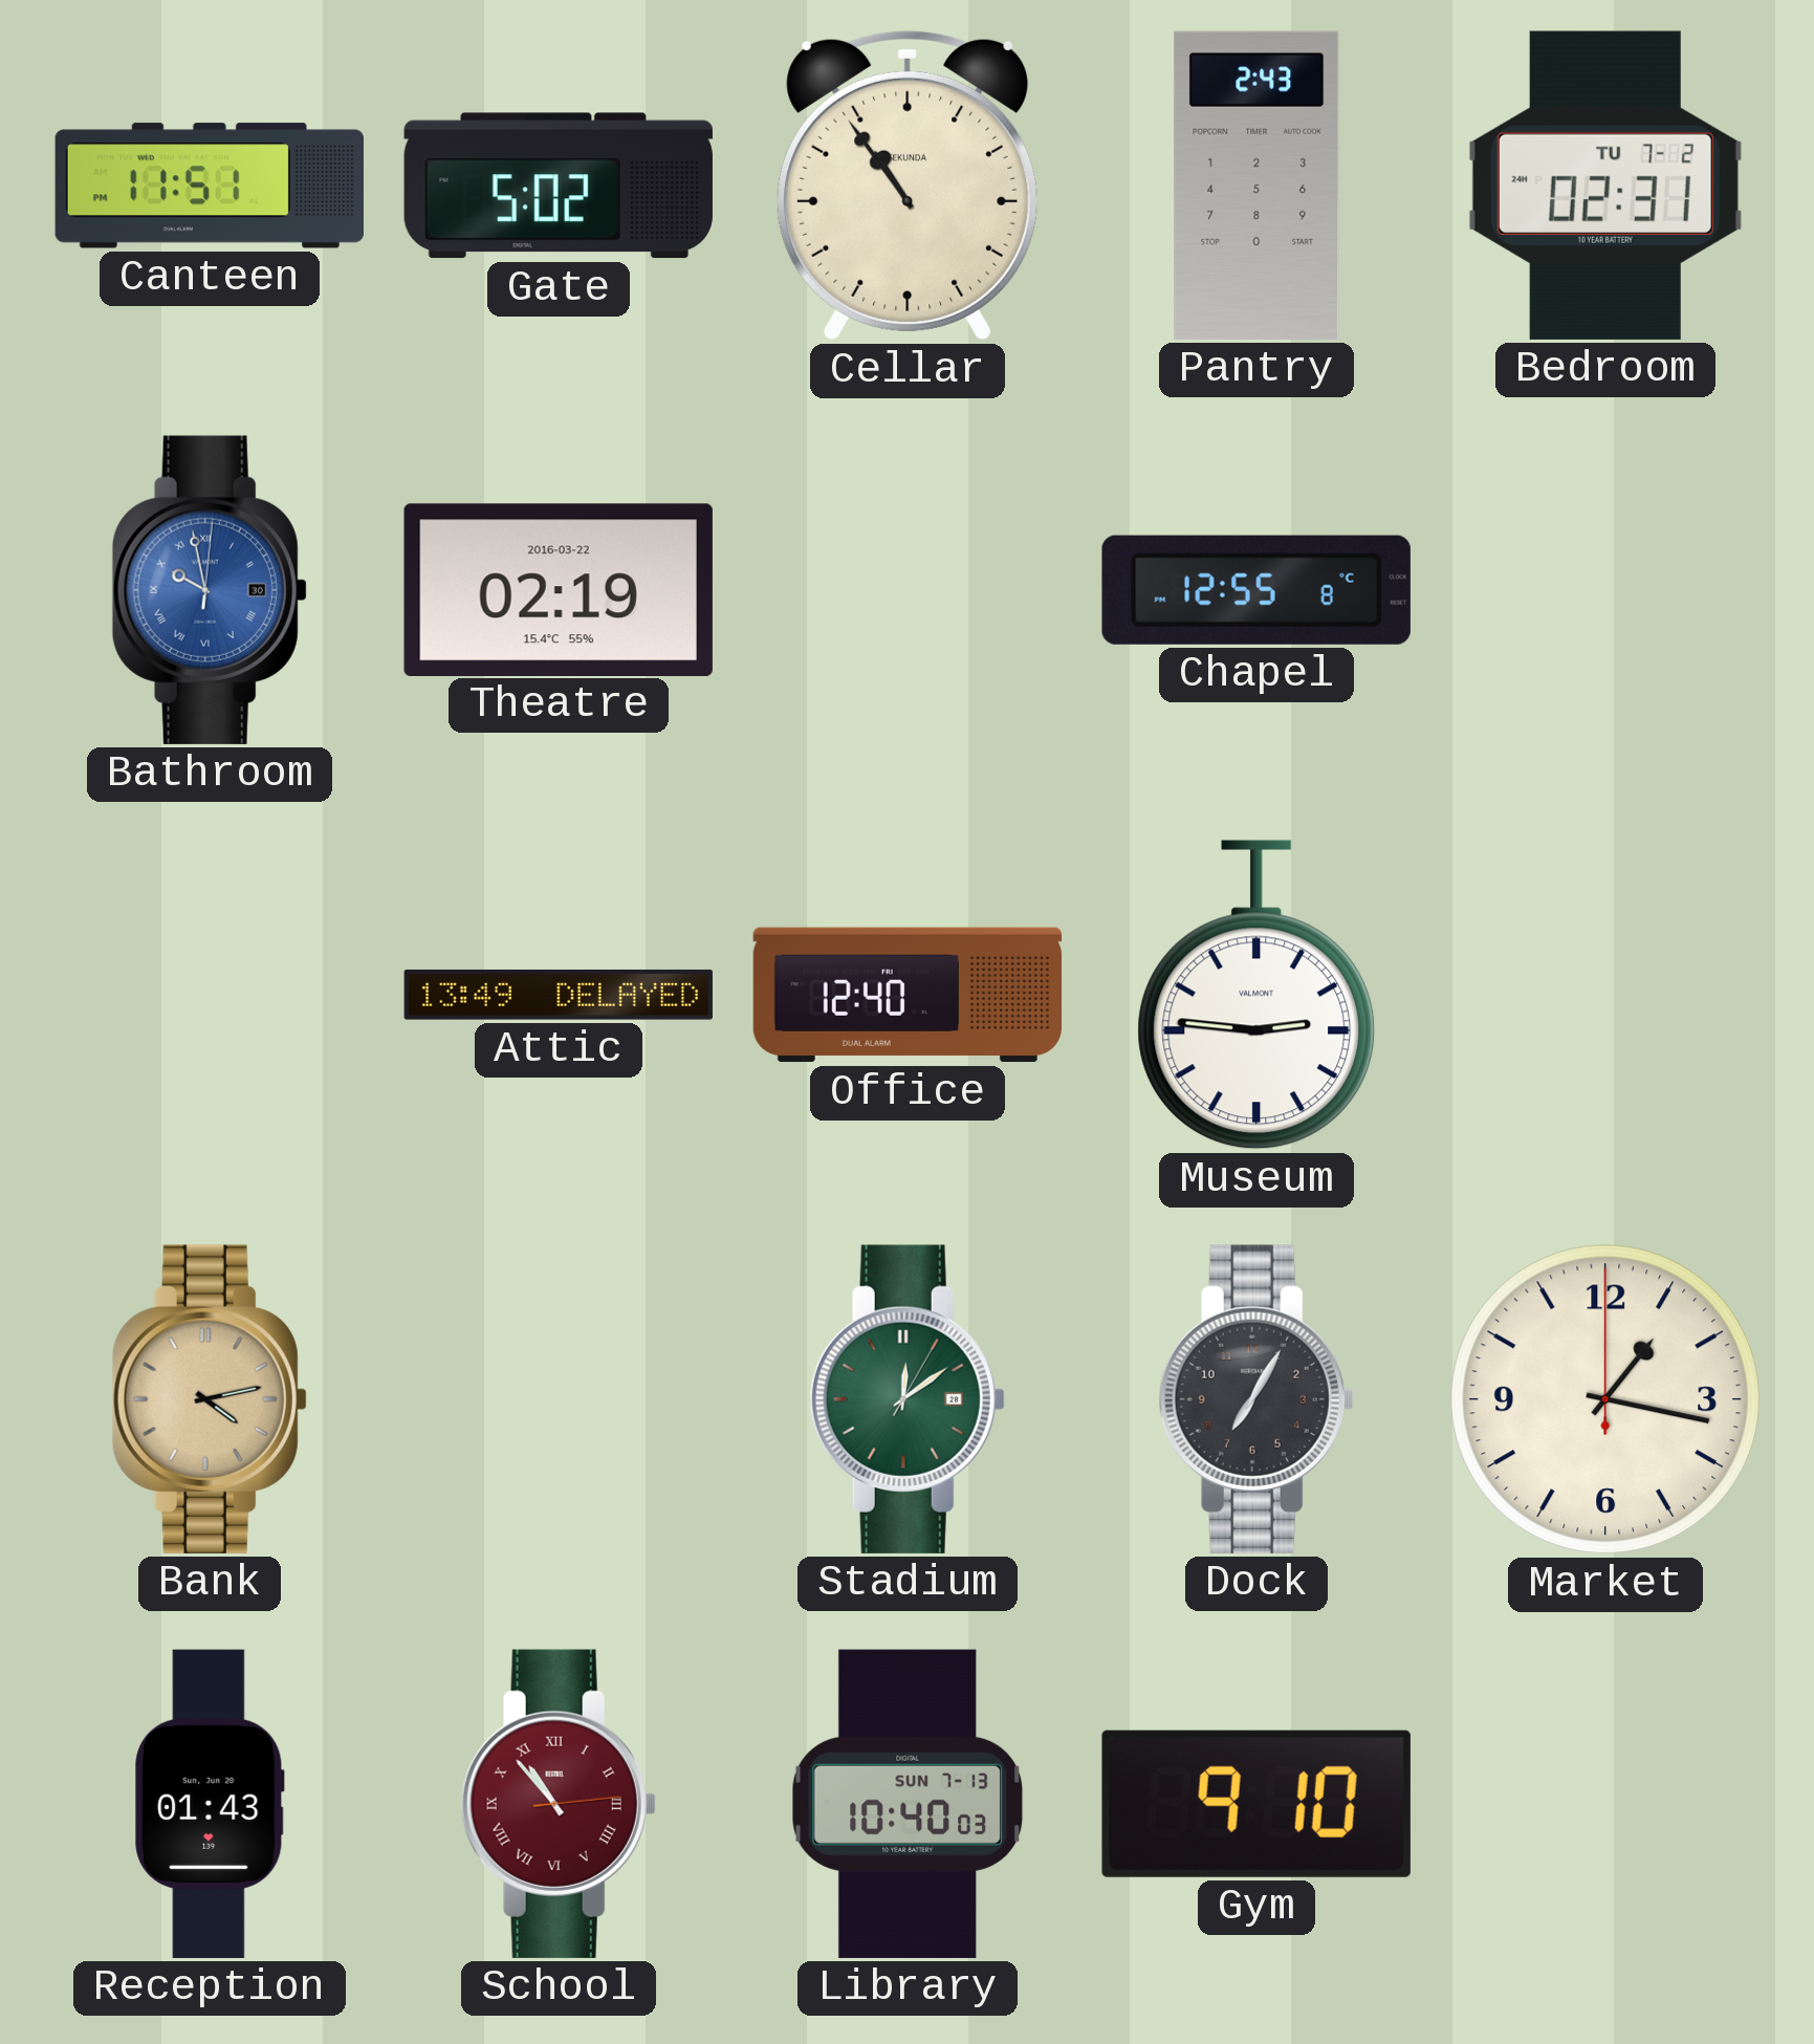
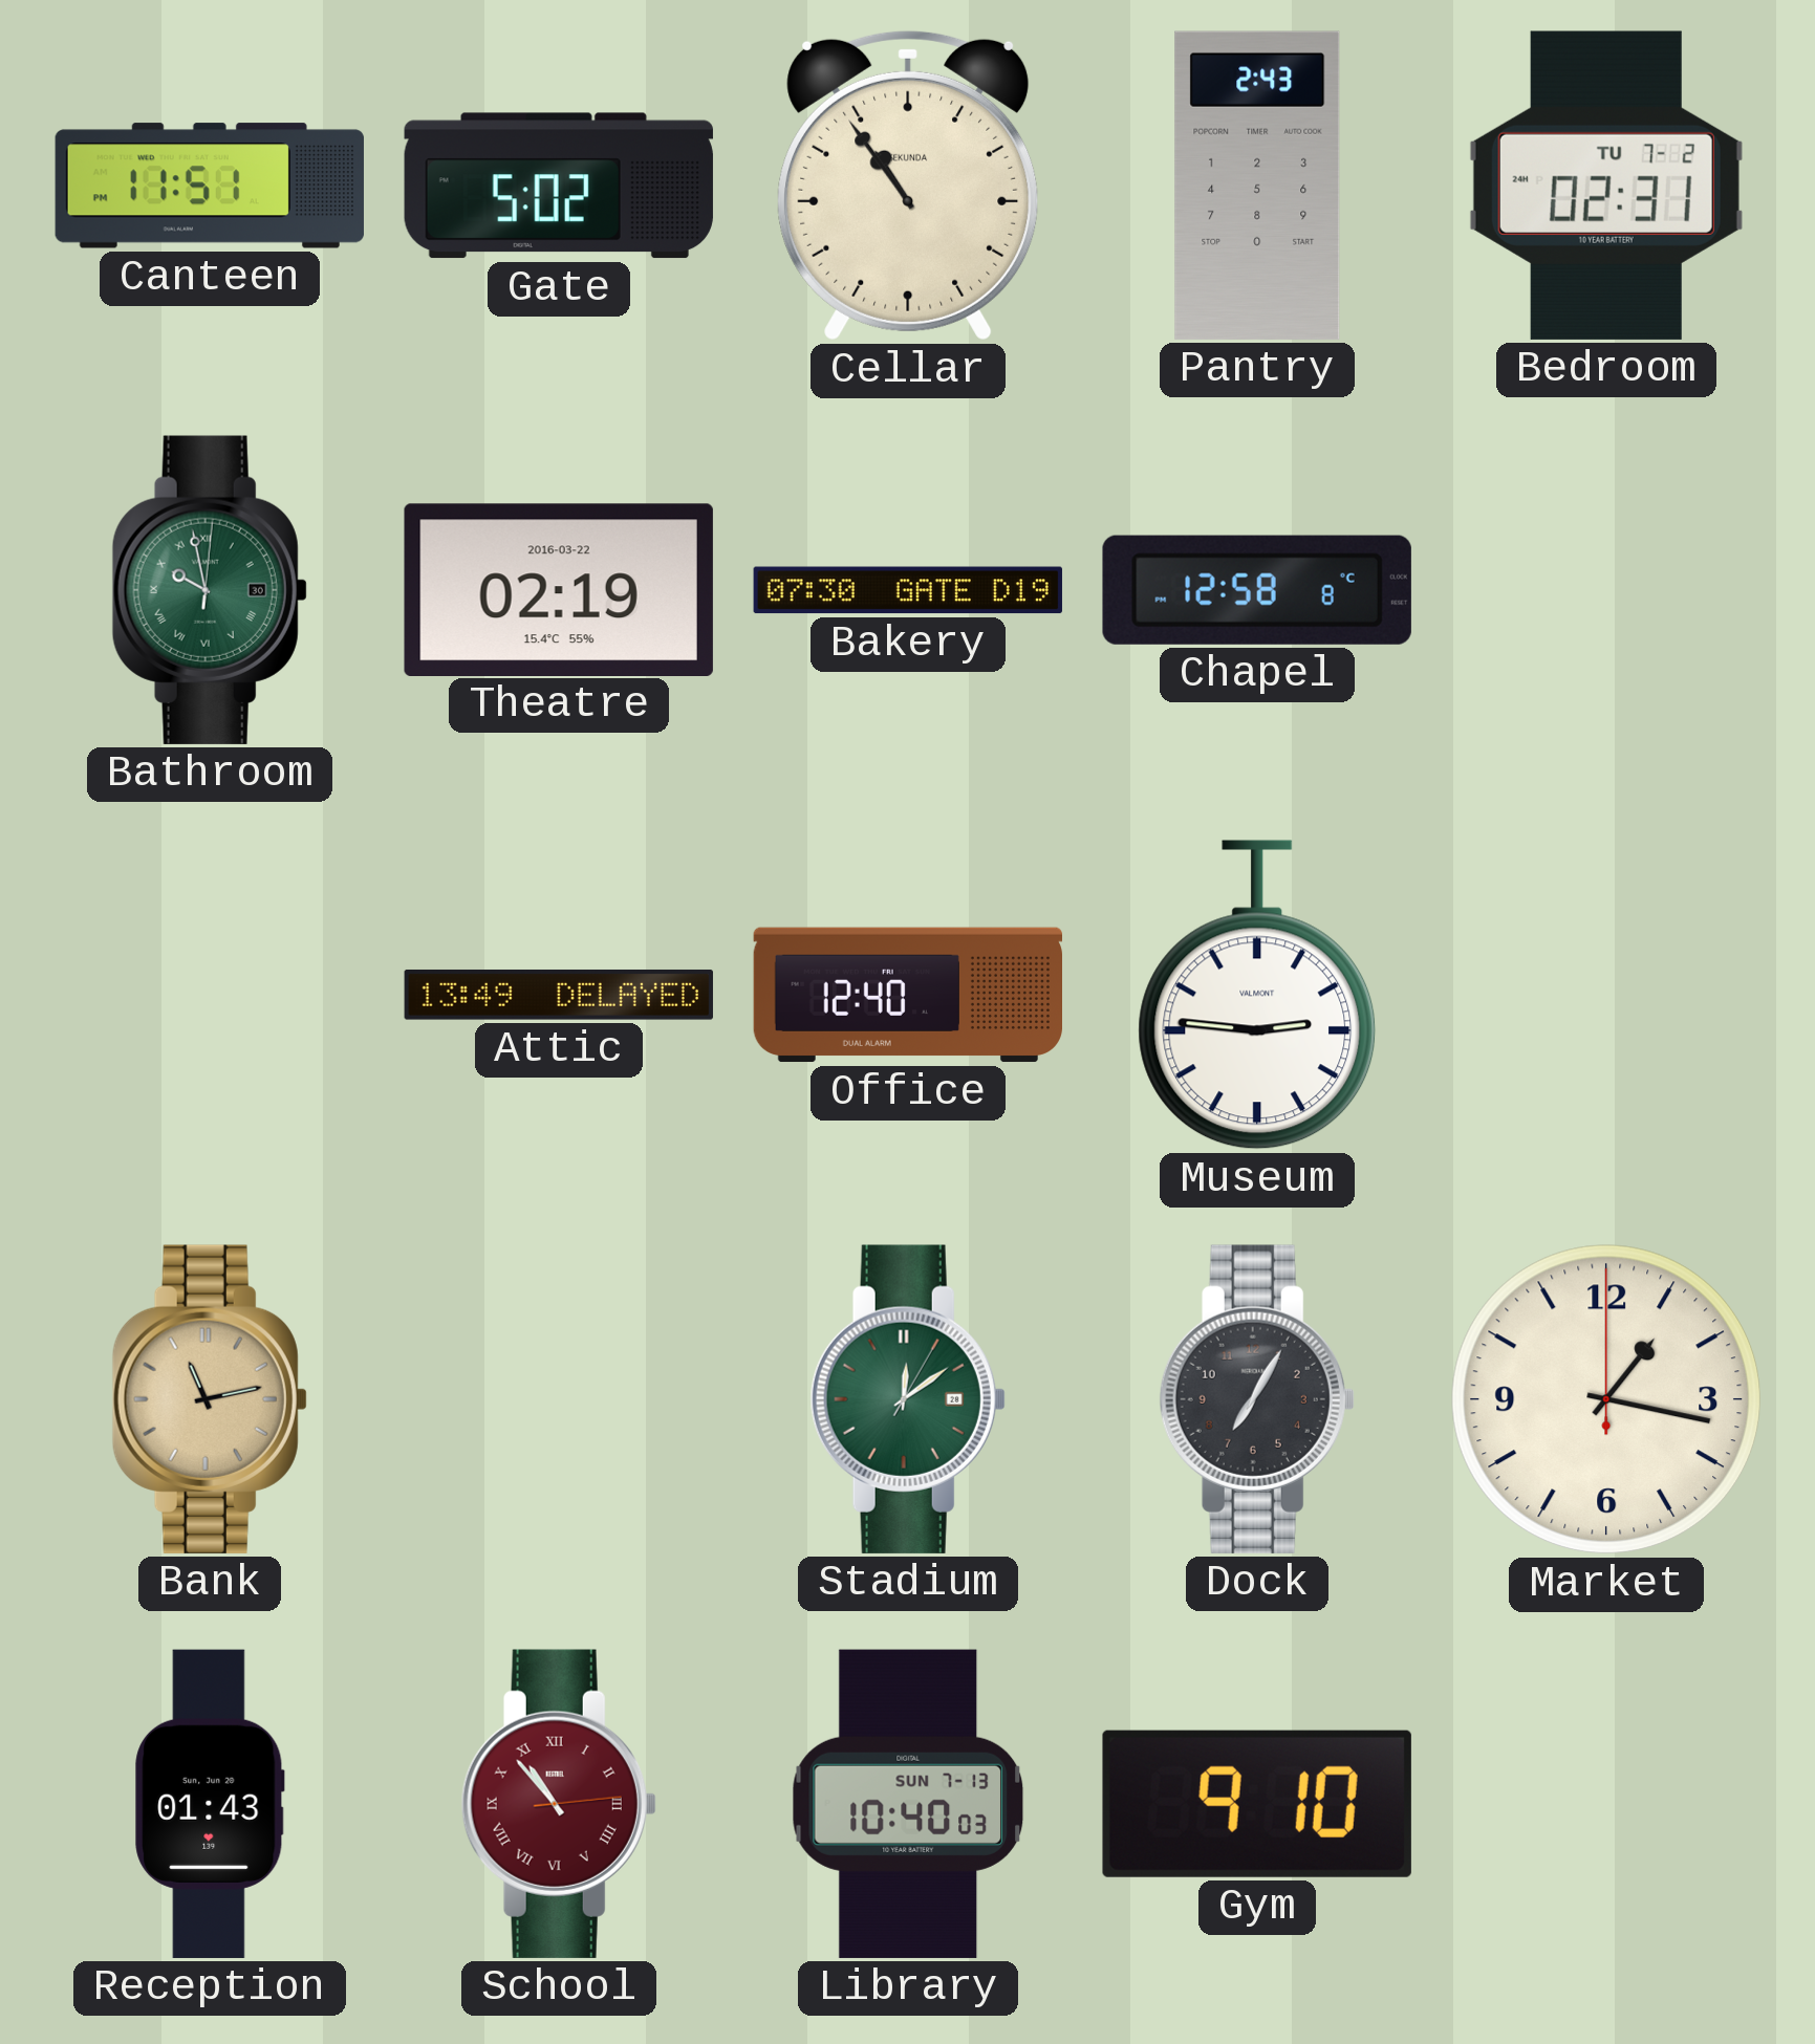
Bathroom dial: blue -> green (210, 590)
Bakery: none -> 07:30 (908, 590)
Chapel: 12:55 -> 12:58 (1257, 590)
Bank: 4:13 -> 11:13 (210, 1399)
